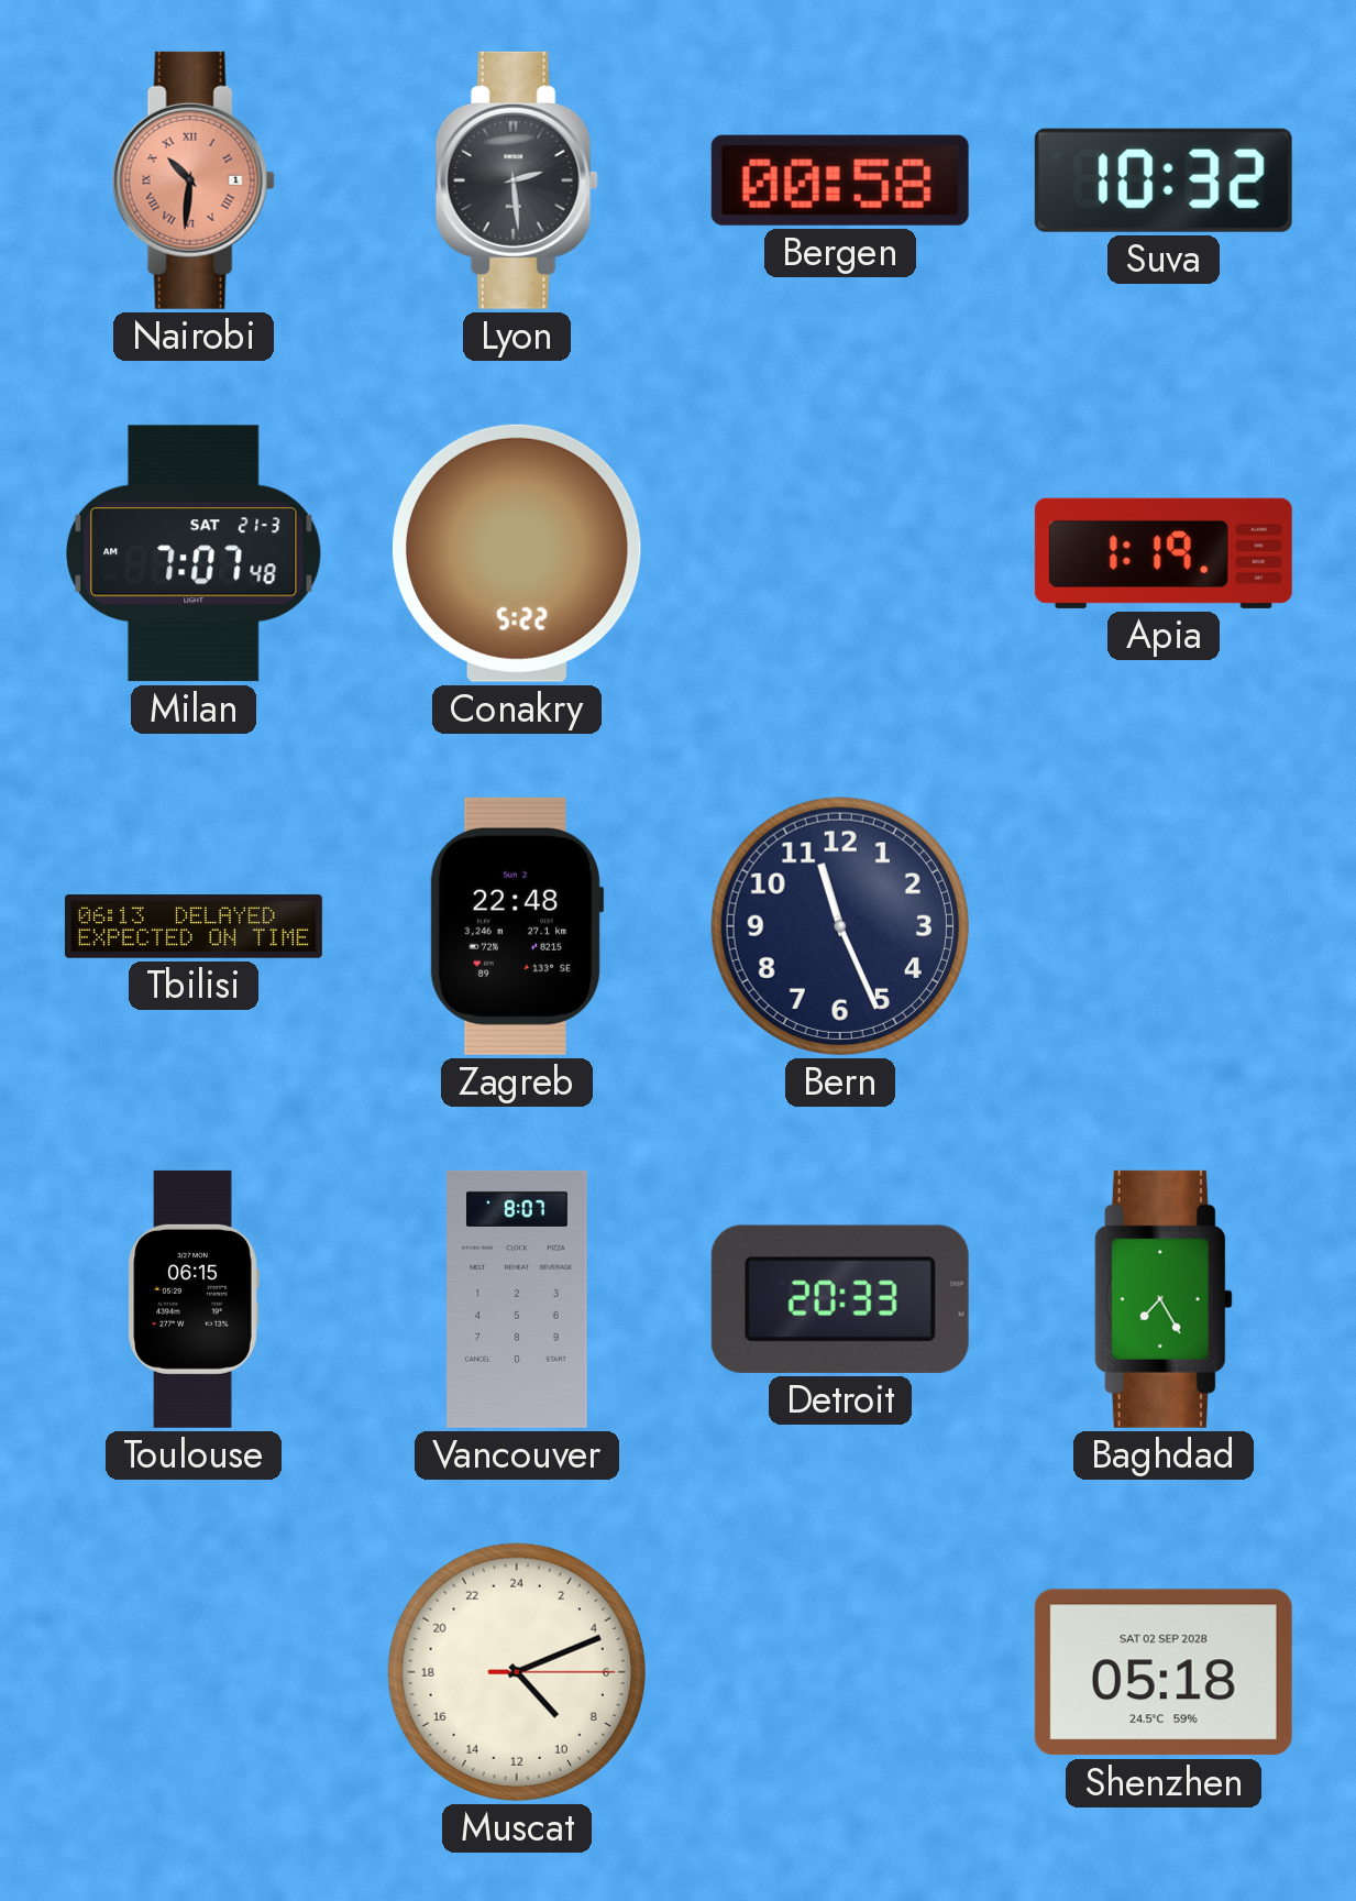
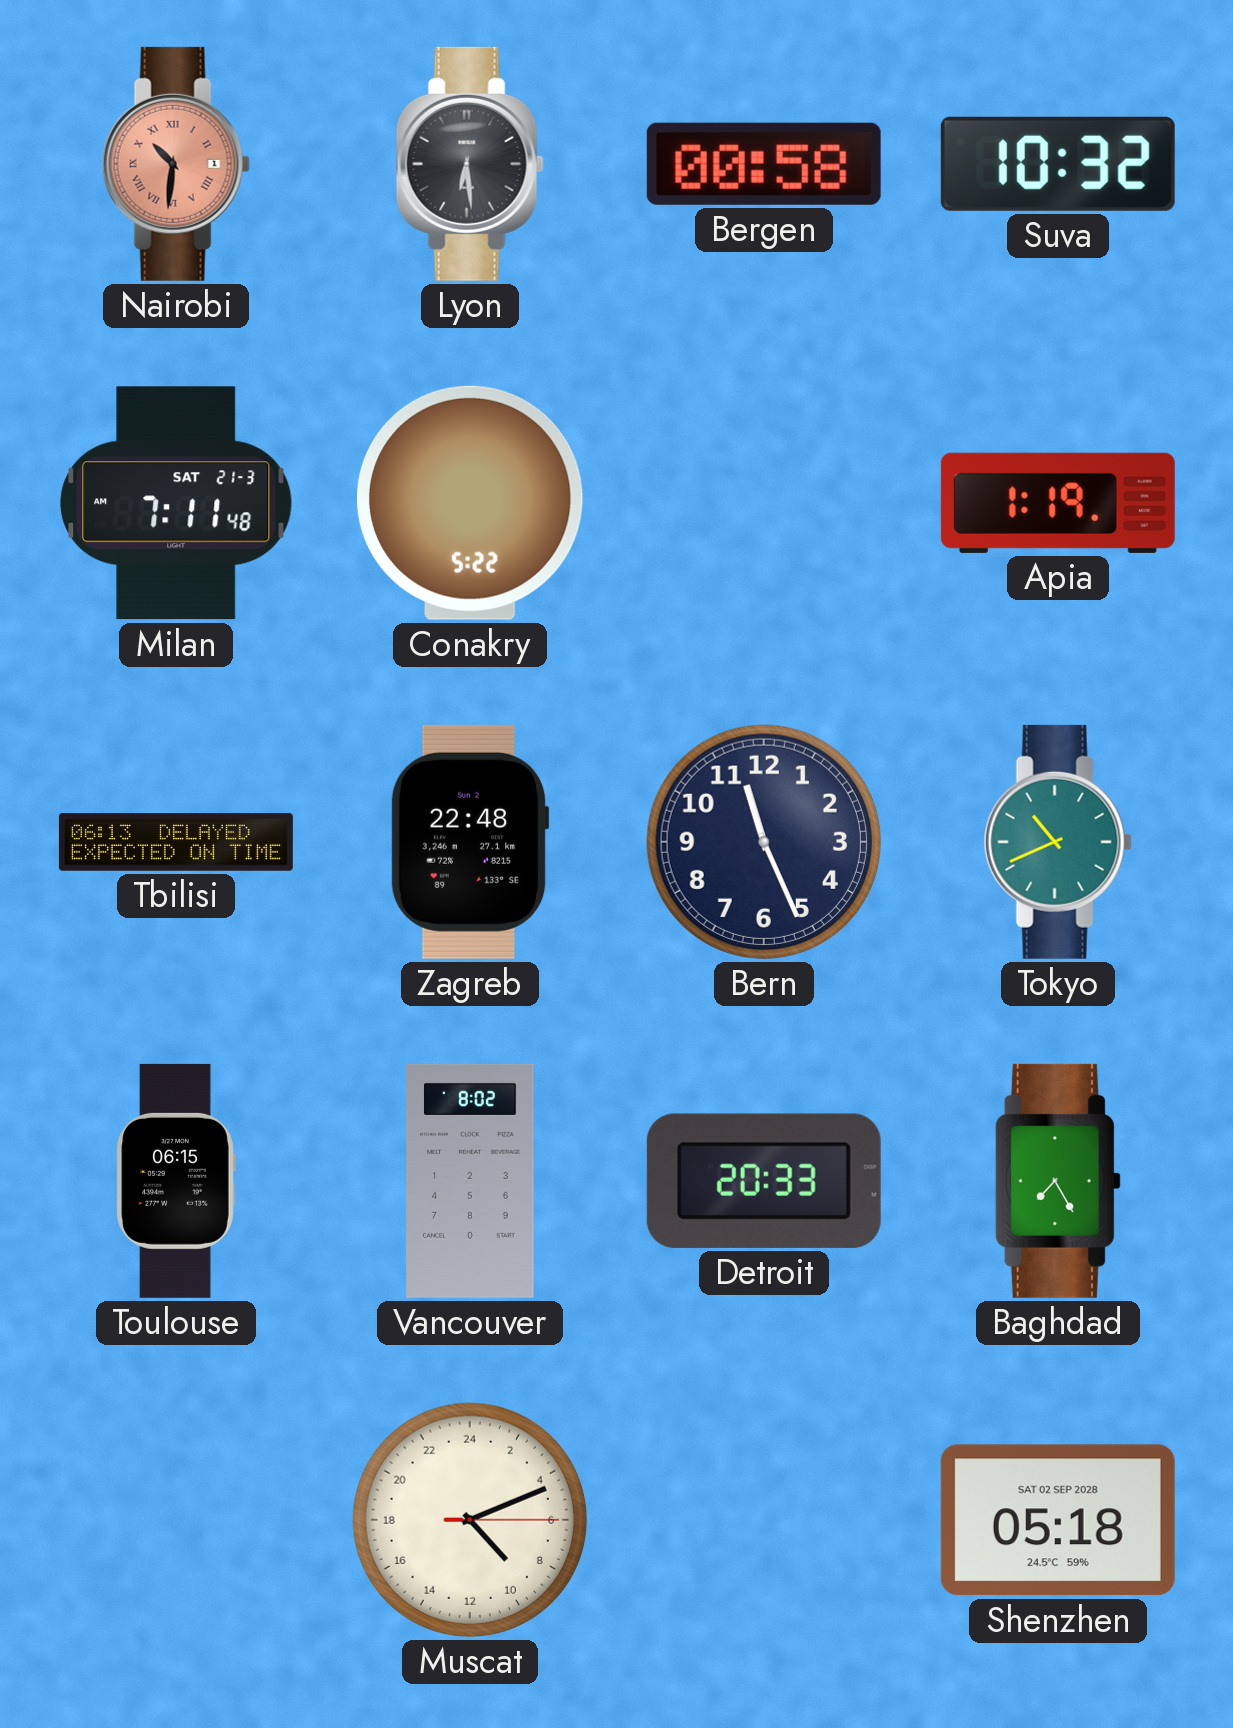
Lyon: 2:29 -> 6:29 (470, 164)
Milan: 7:07 -> 7:11 (176, 503)
Tokyo: none -> 10:41 (1058, 842)
Vancouver: 8:07 -> 8:02 (470, 1181)
